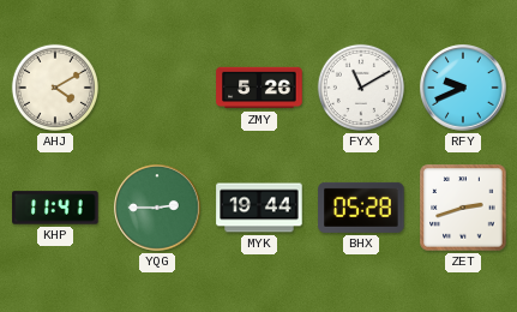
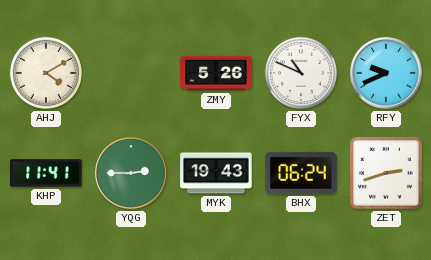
FYX: 11:10 -> 10:49 (301, 73)
MYK: 19:44 -> 19:43 (216, 173)
BHX: 05:28 -> 06:24 (301, 173)
